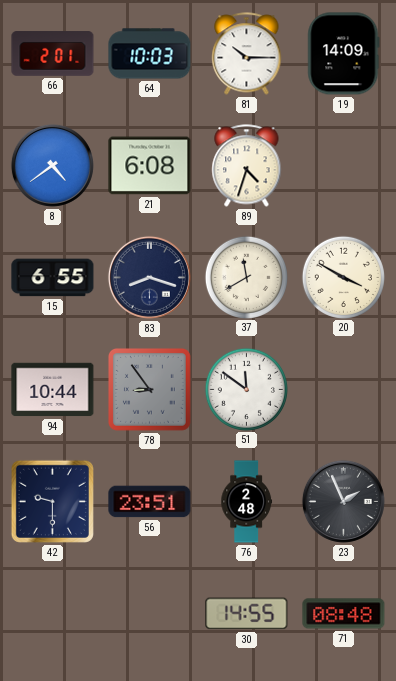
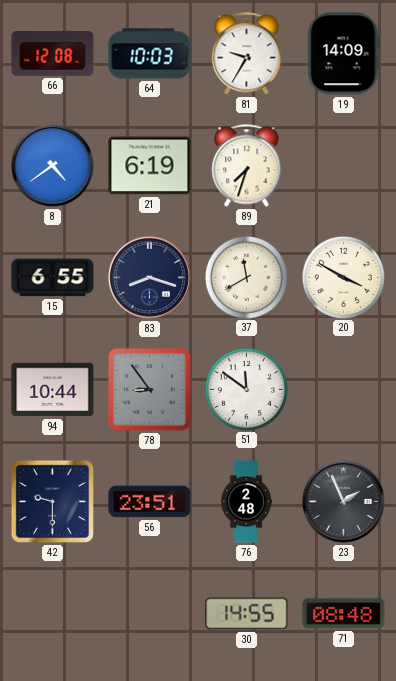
66: 2:01 -> 12:08 (53, 54)
81: 10:15 -> 9:35 (247, 54)
21: 6:08 -> 6:19 (150, 166)
89: 4:33 -> 7:33 (247, 166)
